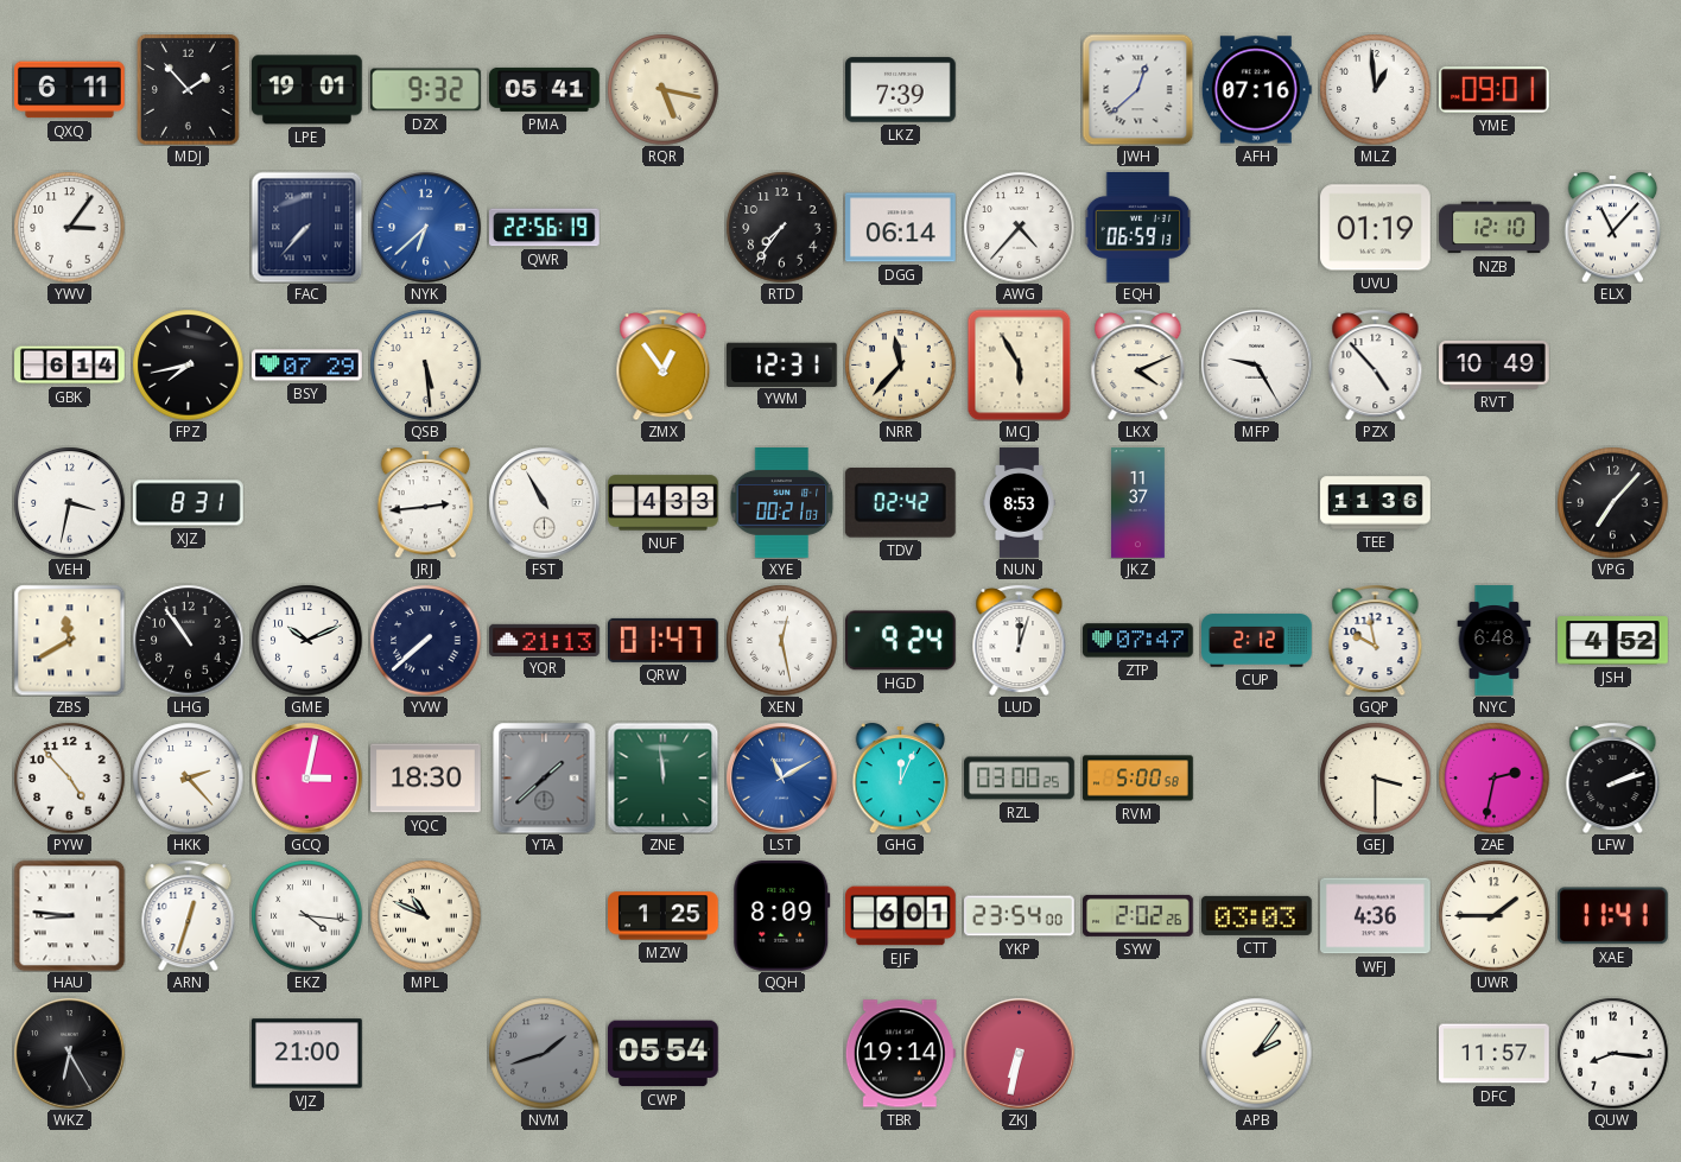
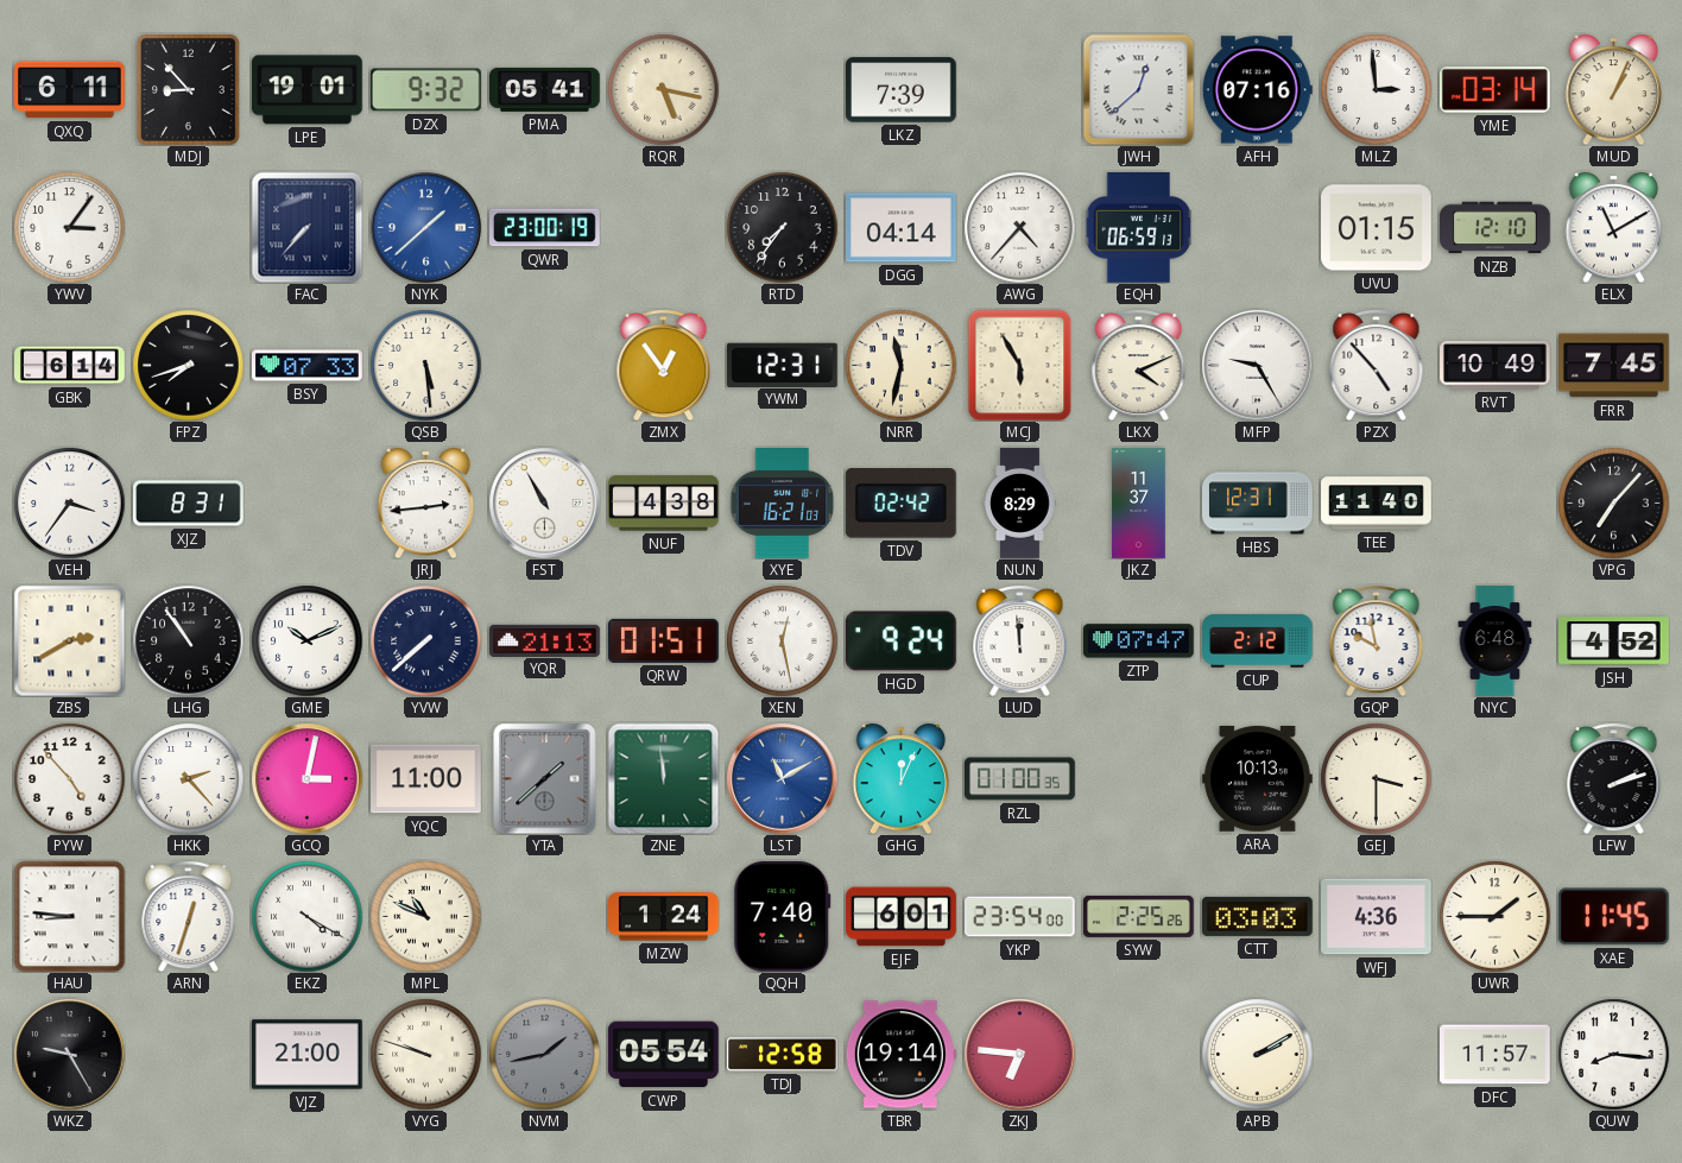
MDJ: 1:53 -> 8:53 (189, 90)
MLZ: 12:59 -> 2:59 (1376, 89)
YME: 09:01 -> 03:14 (1494, 90)
MUD: none -> 1:04 (1614, 89)
NYK: 6:38 -> 1:38 (425, 227)
QWR: 22:56 -> 23:00 (545, 228)
DGG: 06:14 -> 04:14 (902, 228)
UVU: 01:19 -> 01:15 (1377, 228)
ELX: 11:07 -> 11:10 (1614, 227)
FPZ: 7:43 -> 7:42 (188, 365)
BSY: 07:29 -> 07:33 (308, 366)
NRR: 11:37 -> 11:32 (900, 365)
FRR: none -> 7:45 (1614, 366)
VEH: 3:32 -> 3:36 (69, 503)
NUF: 4:33 -> 4:38 (664, 504)
XYE: 00:21 -> 16:21 (783, 504)
NUN: 8:53 -> 8:29 (1020, 504)
HBS: none -> 12:31 (1258, 504)
TEE: 11:36 -> 11:40 (1377, 504)
ZBS: 11:40 -> 2:40 (69, 640)
QRW: 01:47 -> 01:51 (664, 640)
LUD: 12:03 -> 11:59 (1020, 641)
YQC: 18:30 -> 11:00 (426, 779)
RZL: 03:00 -> 01:00 (1020, 779)
RVM: 5:00 -> none (1138, 779)
ARA: none -> 10:13 (1258, 778)
ZAE: 2:32 -> none (1493, 777)
EKZ: 4:16 -> 4:20 (306, 916)
MZW: 1:25 -> 1:24 (664, 917)
QQH: 8:09 -> 7:40 (783, 916)
SYW: 2:02 -> 2:25 (1139, 916)
XAE: 11:41 -> 11:45 (1613, 917)
WKZ: 6:25 -> 9:25 (69, 1054)
VYG: none -> 9:48 (425, 1054)
NVM: 1:42 -> 1:43 (544, 1054)
TDJ: none -> 12:58 (783, 1055)
ZKJ: 6:32 -> 6:46 (1019, 1054)
APB: 2:06 -> 2:10 (1257, 1054)
